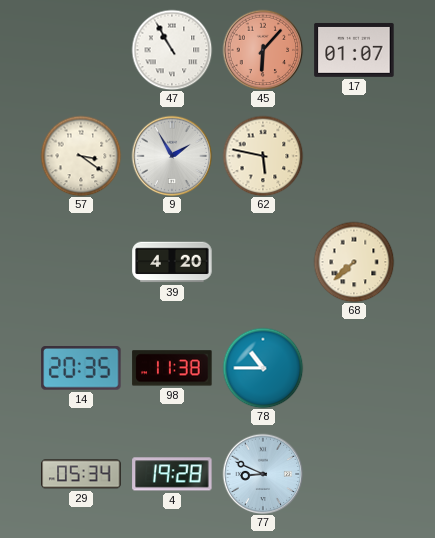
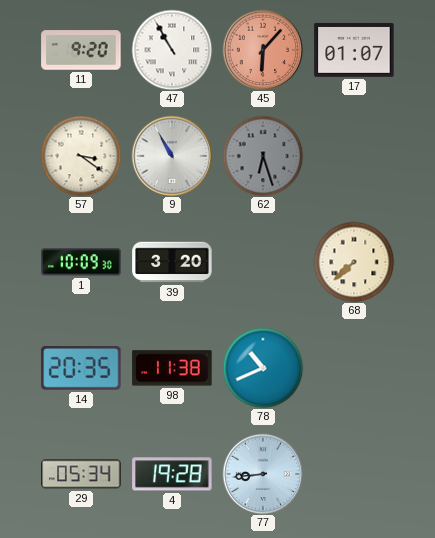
11: none -> 9:20 (81, 50)
9: 1:55 -> 10:55 (172, 156)
62: 5:47 -> 6:27 (263, 156)
62 dial: cream -> grey (263, 156)
1: none -> 10:09 (81, 262)
39: 4:20 -> 3:20 (172, 262)
78: 10:45 -> 10:41 (263, 368)
77: 8:49 -> 8:44 (263, 474)
